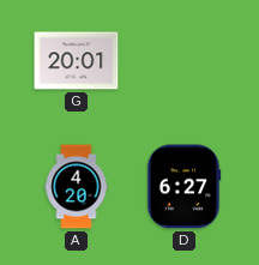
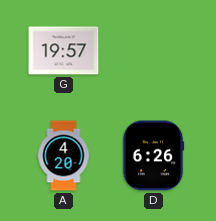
G: 20:01 -> 19:57 (64, 51)
D: 6:27 -> 6:26 (153, 156)
